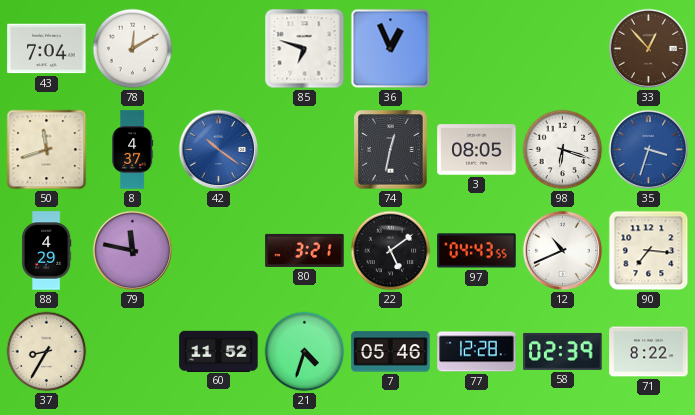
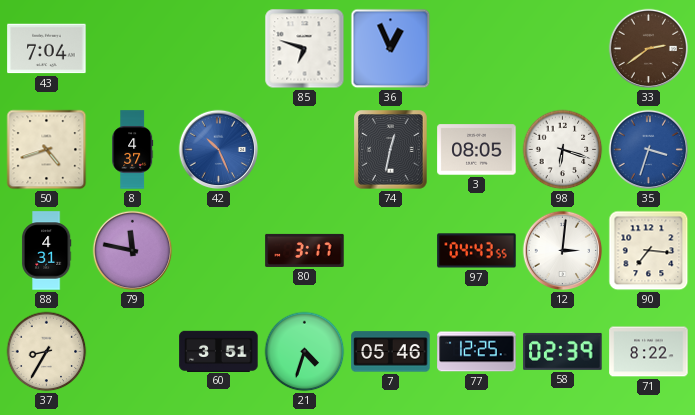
78: 12:10 -> none (133, 49)
33: 12:53 -> 2:39 (649, 49)
50: 11:42 -> 4:42 (47, 150)
42: 10:21 -> 10:26 (219, 150)
88: 4:29 -> 4:31 (46, 251)
80: 3:21 -> 3:17 (305, 250)
22: 5:09 -> none (391, 251)
12: 10:41 -> 3:01 (563, 251)
60: 11:52 -> 3:51 (219, 351)
77: 12:28 -> 12:25 (477, 352)
